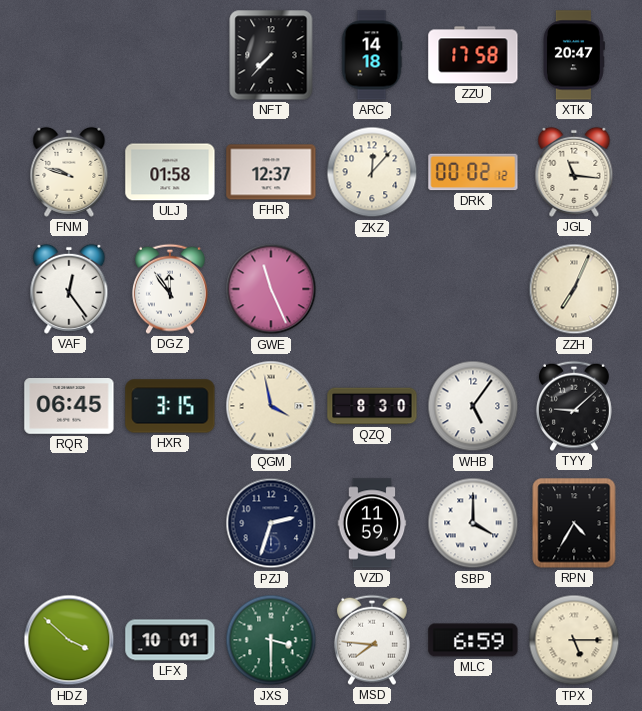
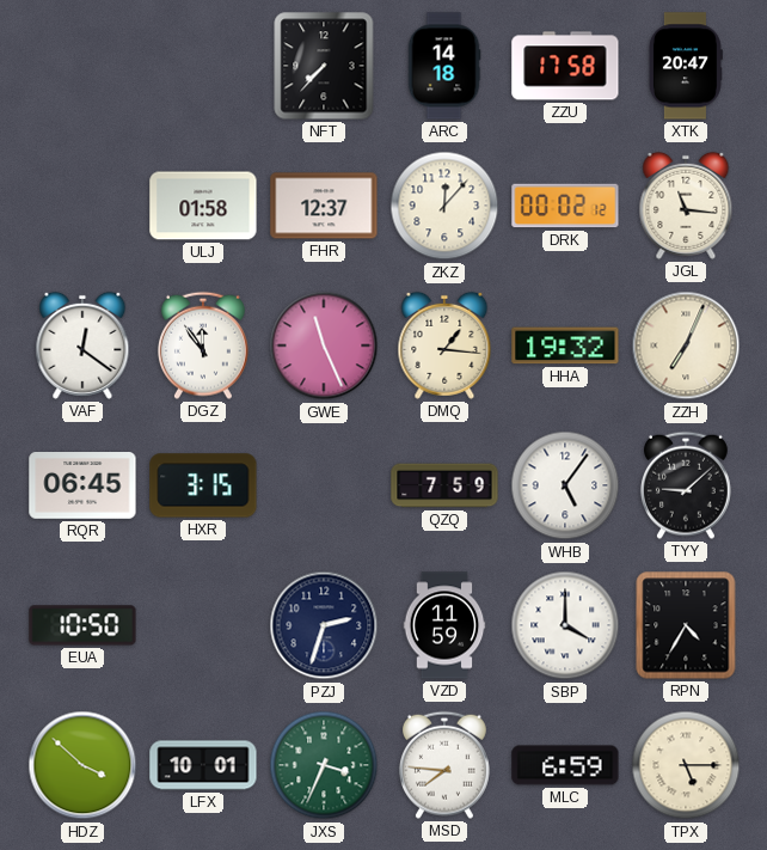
FNM: 9:48 -> none (69, 172)
VAF: 12:24 -> 12:21 (82, 345)
DMQ: none -> 1:16 (444, 345)
HHA: none -> 19:32 (565, 345)
QGM: 3:58 -> none (271, 406)
QZQ: 8:30 -> 7:59 (444, 485)
EUA: none -> 10:50 (82, 625)
JXS: 3:30 -> 3:34 (324, 765)
